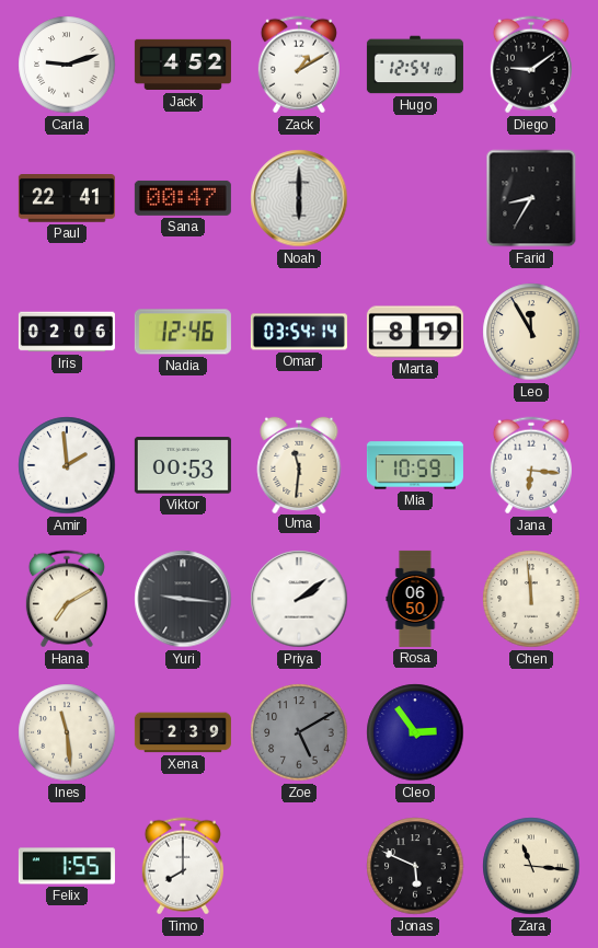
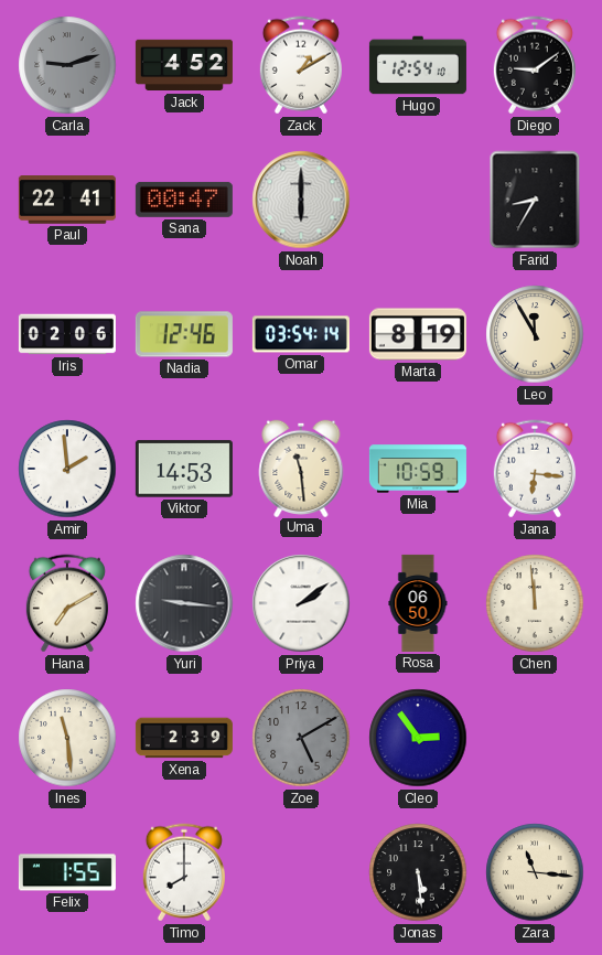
Carla dial: white -> grey (67, 65)
Viktor: 00:53 -> 14:53 (184, 469)
Uma: 11:31 -> 11:29 (301, 468)
Jonas: 5:49 -> 5:29 (418, 872)
